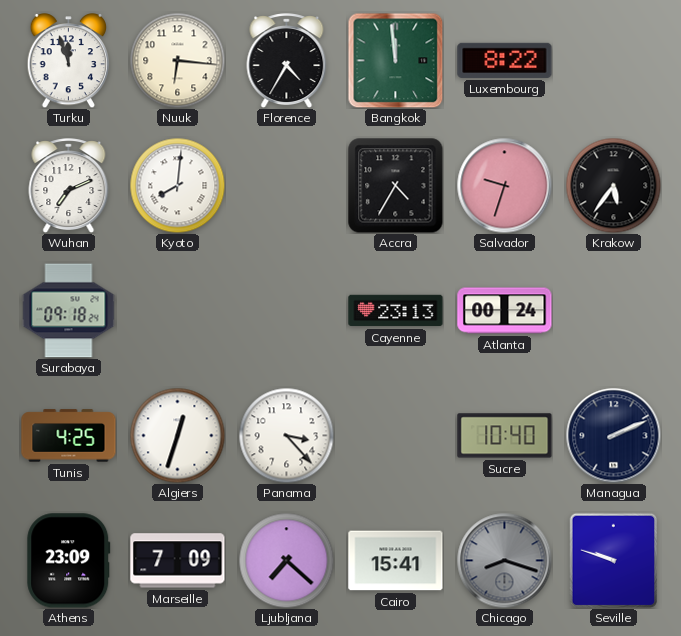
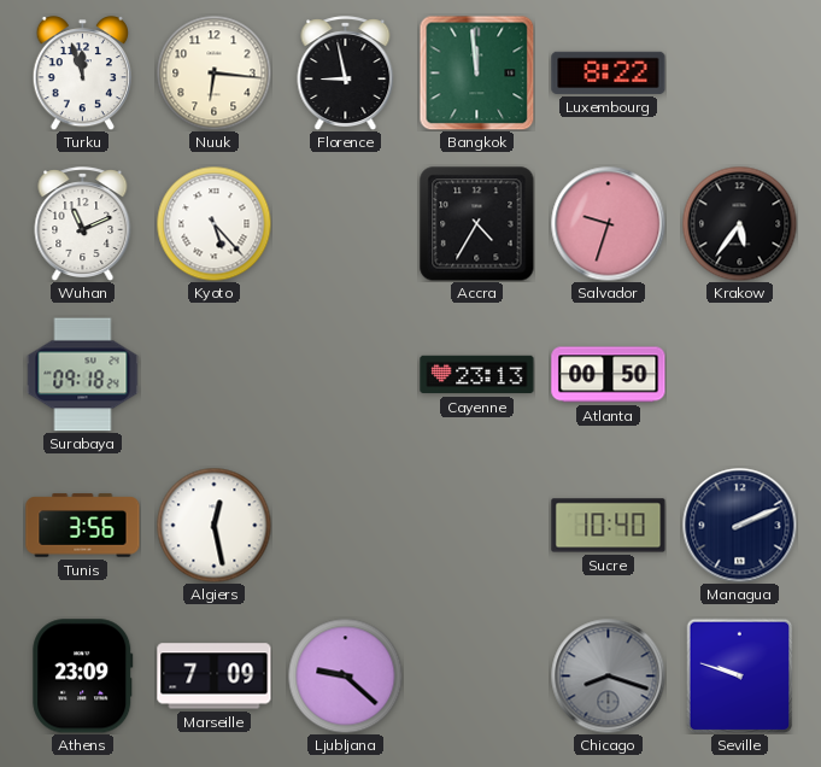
Florence: 4:35 -> 8:58 (346, 74)
Wuhan: 7:11 -> 11:11 (83, 224)
Kyoto: 8:01 -> 5:23 (213, 223)
Atlanta: 00:24 -> 00:50 (609, 375)
Tunis: 4:25 -> 3:56 (83, 526)
Algiers: 12:33 -> 12:28 (213, 525)
Panama: 3:23 -> none (286, 435)
Ljubljana: 7:22 -> 9:22 (345, 675)
Cairo: 15:41 -> none (396, 561)
